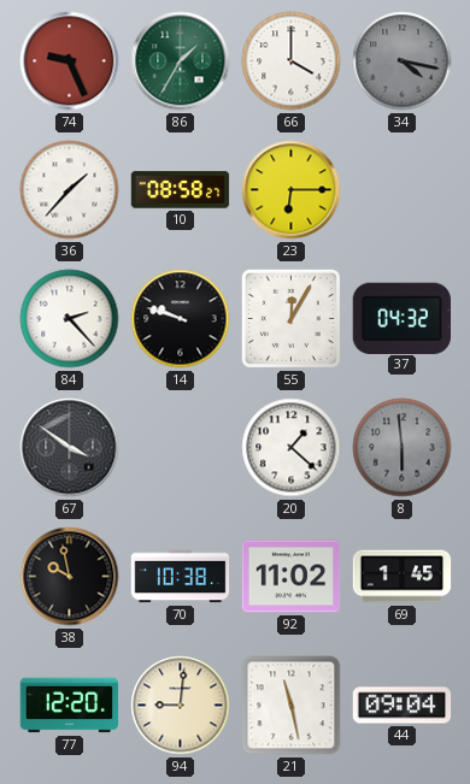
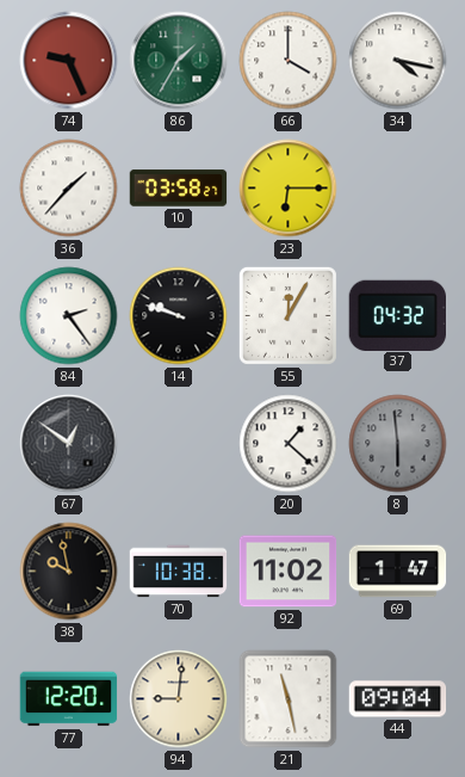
34 dial: grey -> white (398, 61)
10: 08:58 -> 03:58 (179, 189)
84: 2:23 -> 2:24 (69, 316)
67: 3:51 -> 12:51 (69, 444)
69: 1:45 -> 1:47 (398, 572)
